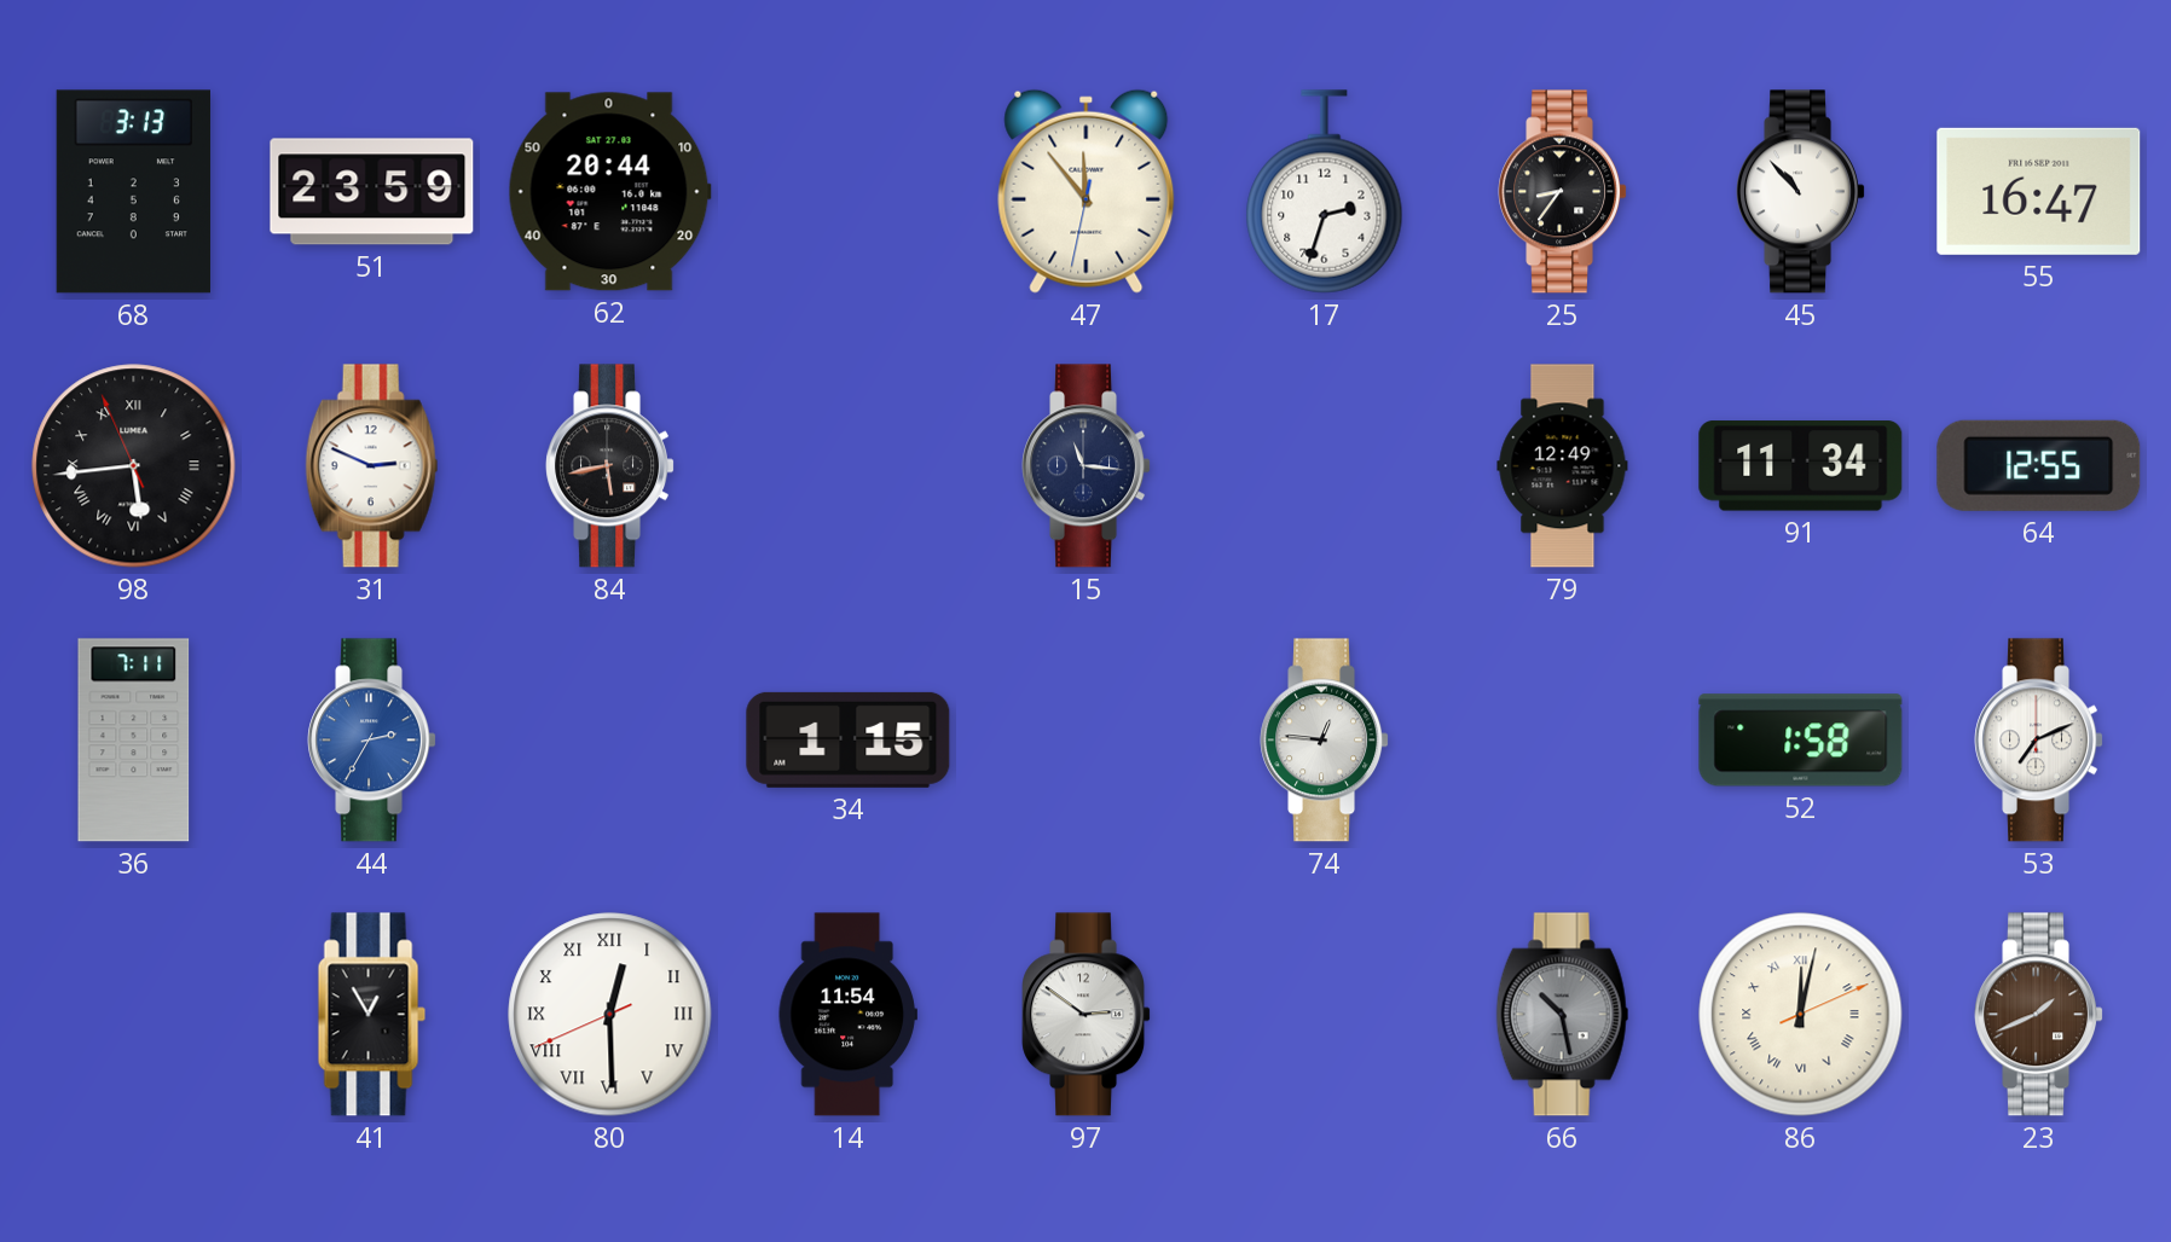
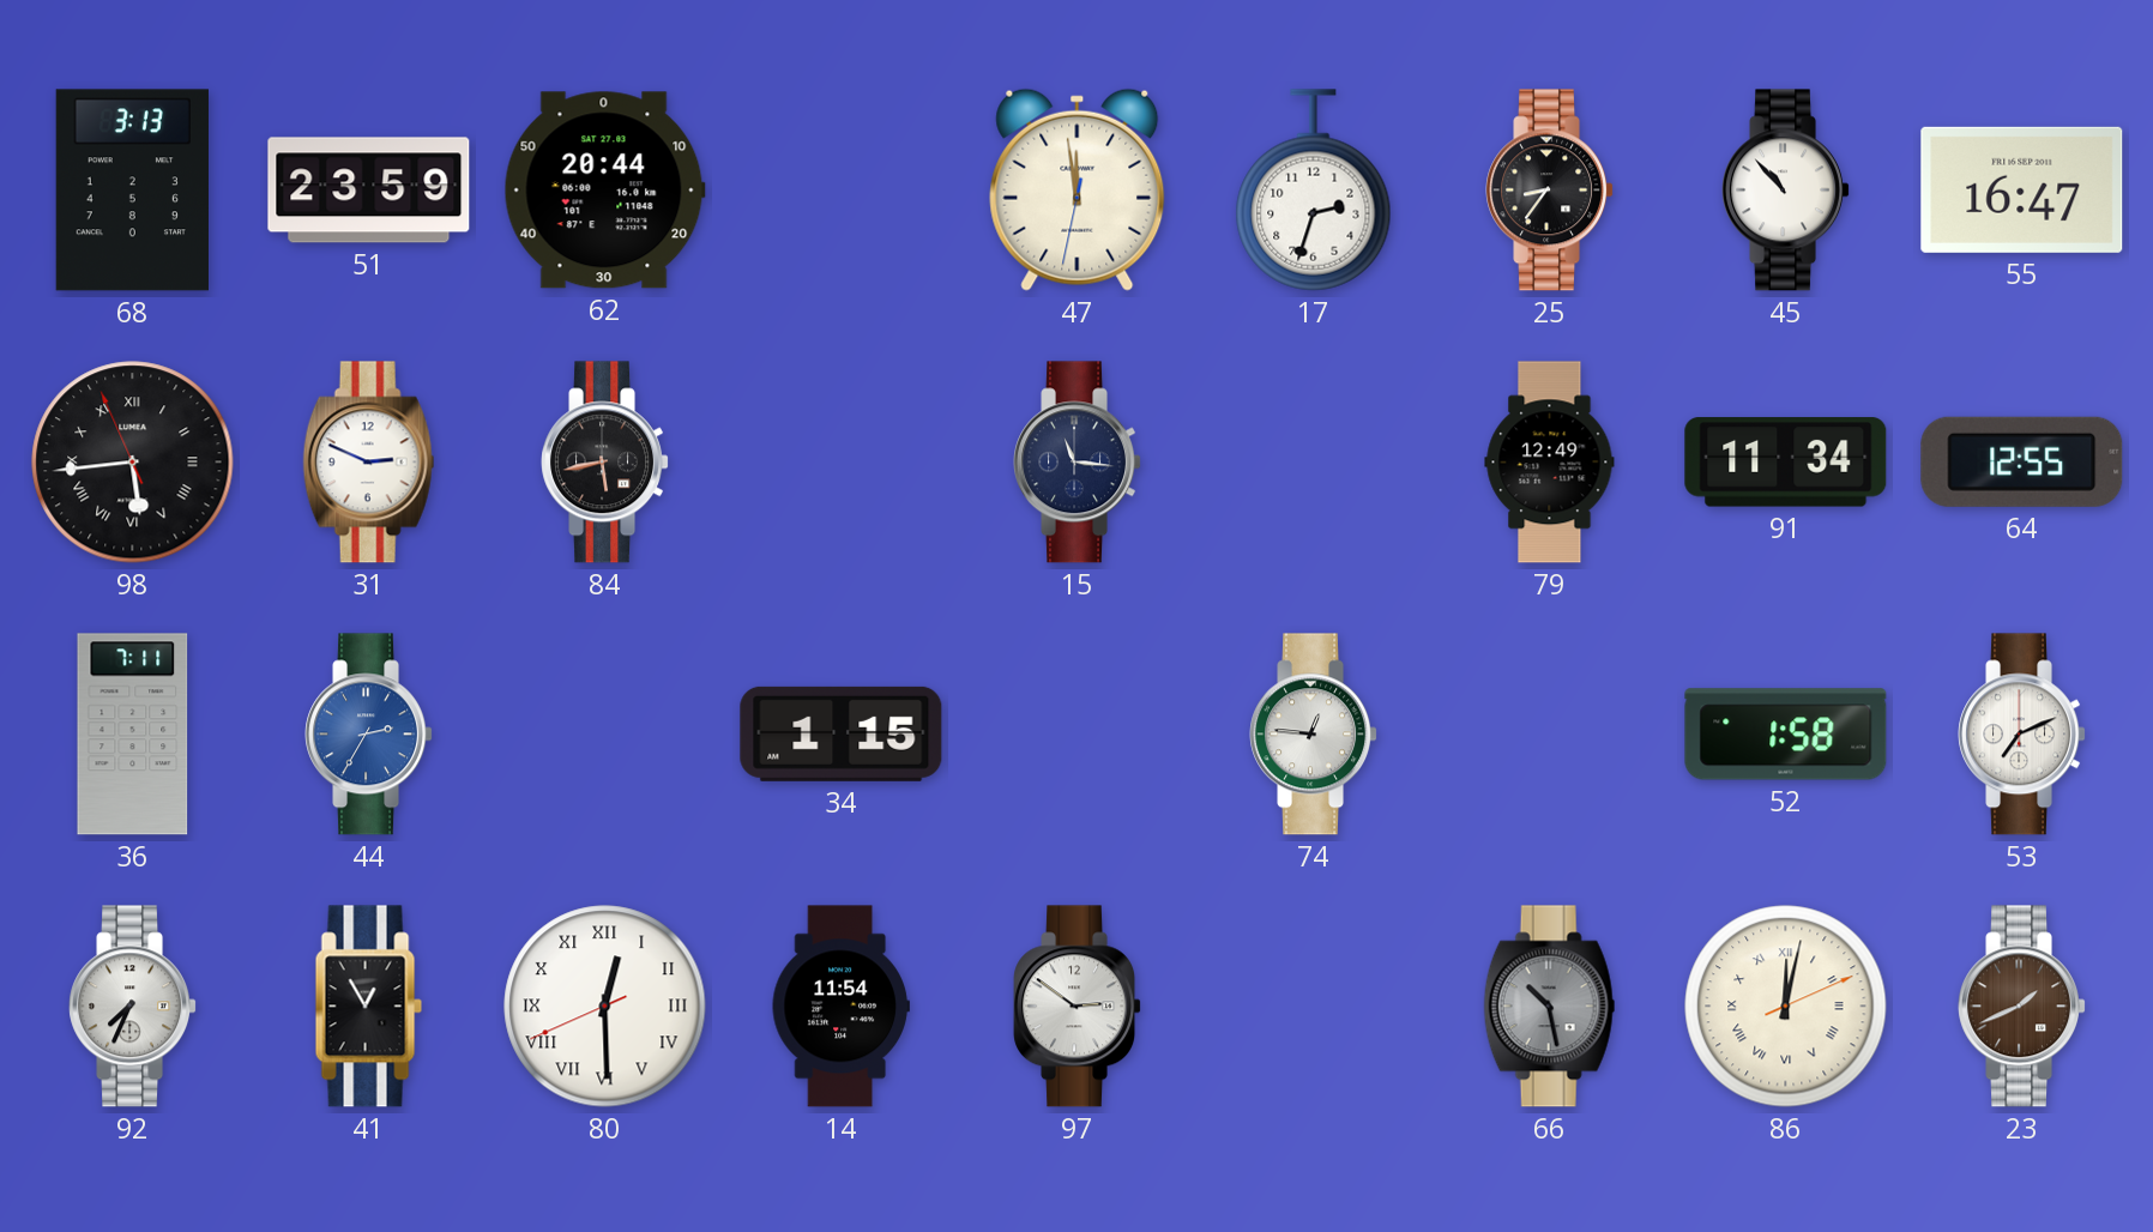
47: 11:53 -> 11:58 (1078, 189)
92: none -> 7:34 (133, 1007)
